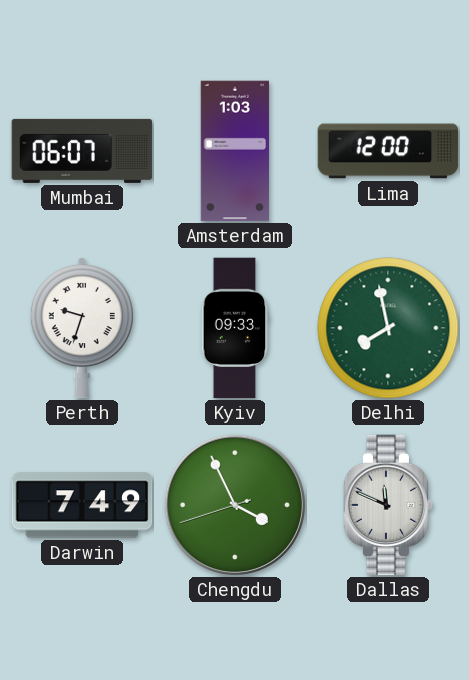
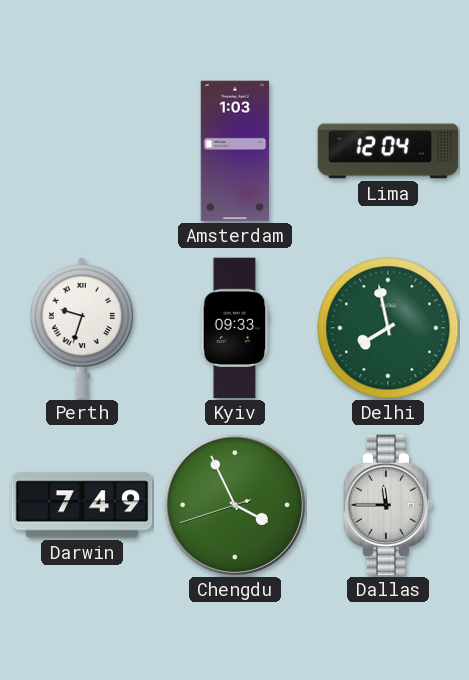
Mumbai: 06:07 -> none (82, 151)
Lima: 12:00 -> 12:04 (388, 151)
Dallas: 11:49 -> 11:45 (388, 505)
